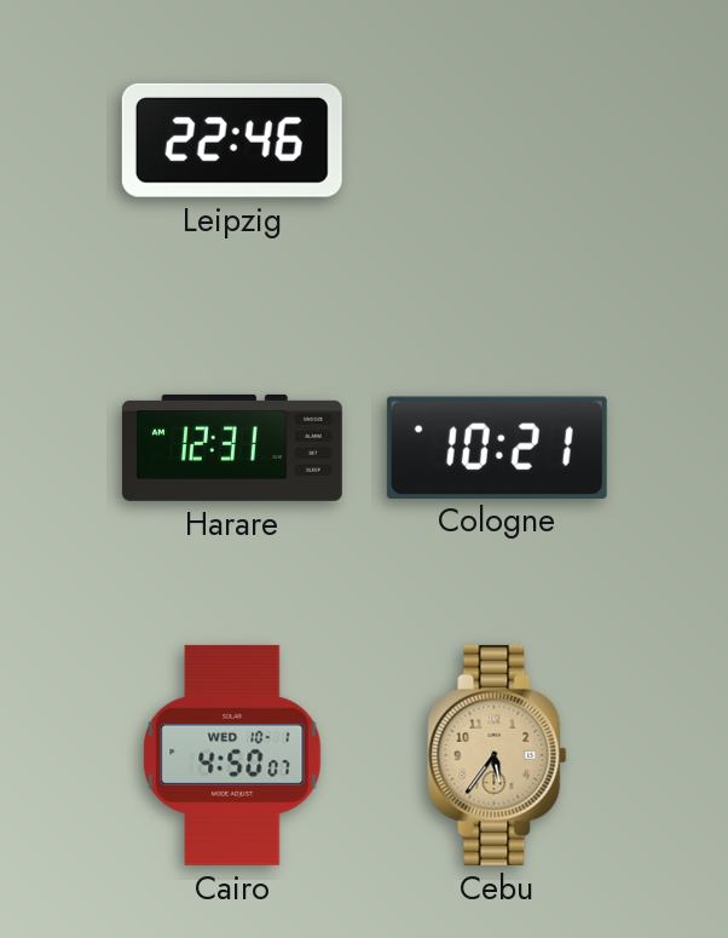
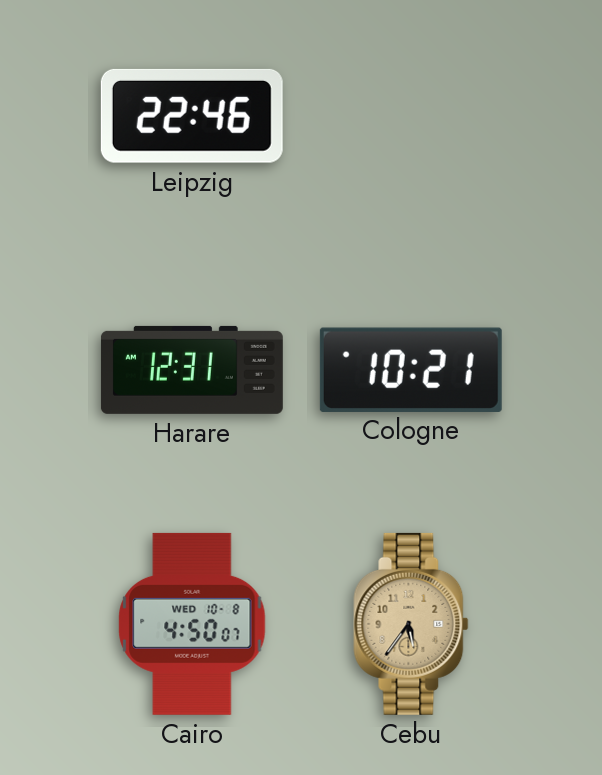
Cairo date: WED 10-1 -> WED 10-8 (192, 624)
